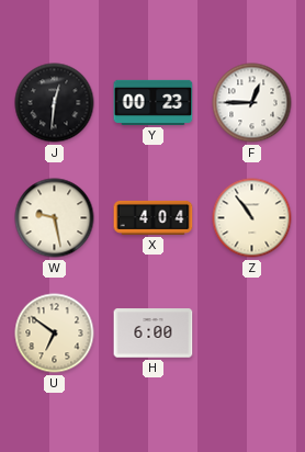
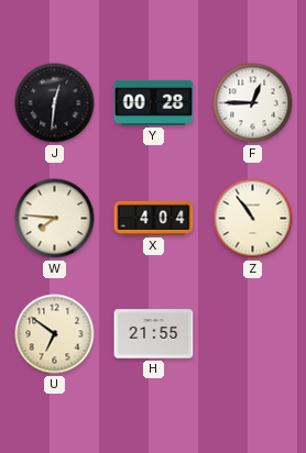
Y: 00:23 -> 00:28 (154, 102)
W: 9:28 -> 7:46 (55, 219)
H: 6:00 -> 21:55 (154, 334)
